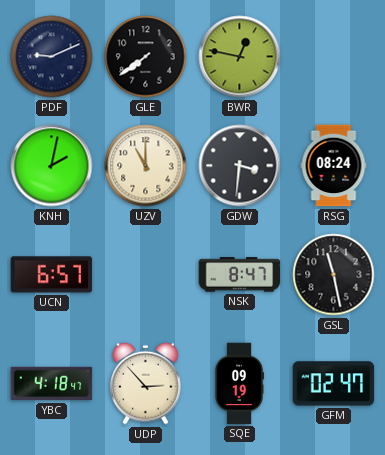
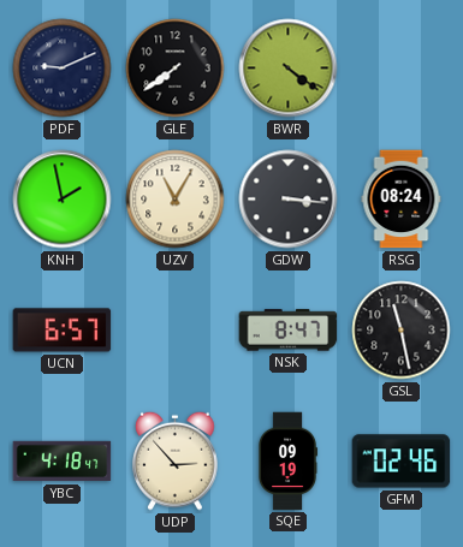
BWR: 12:47 -> 4:21 (289, 69)
KNH: 2:02 -> 1:58 (63, 200)
UZV: 11:00 -> 11:05 (176, 200)
GDW: 3:31 -> 3:16 (289, 200)
GFM: 02:47 -> 02:46 (402, 462)
